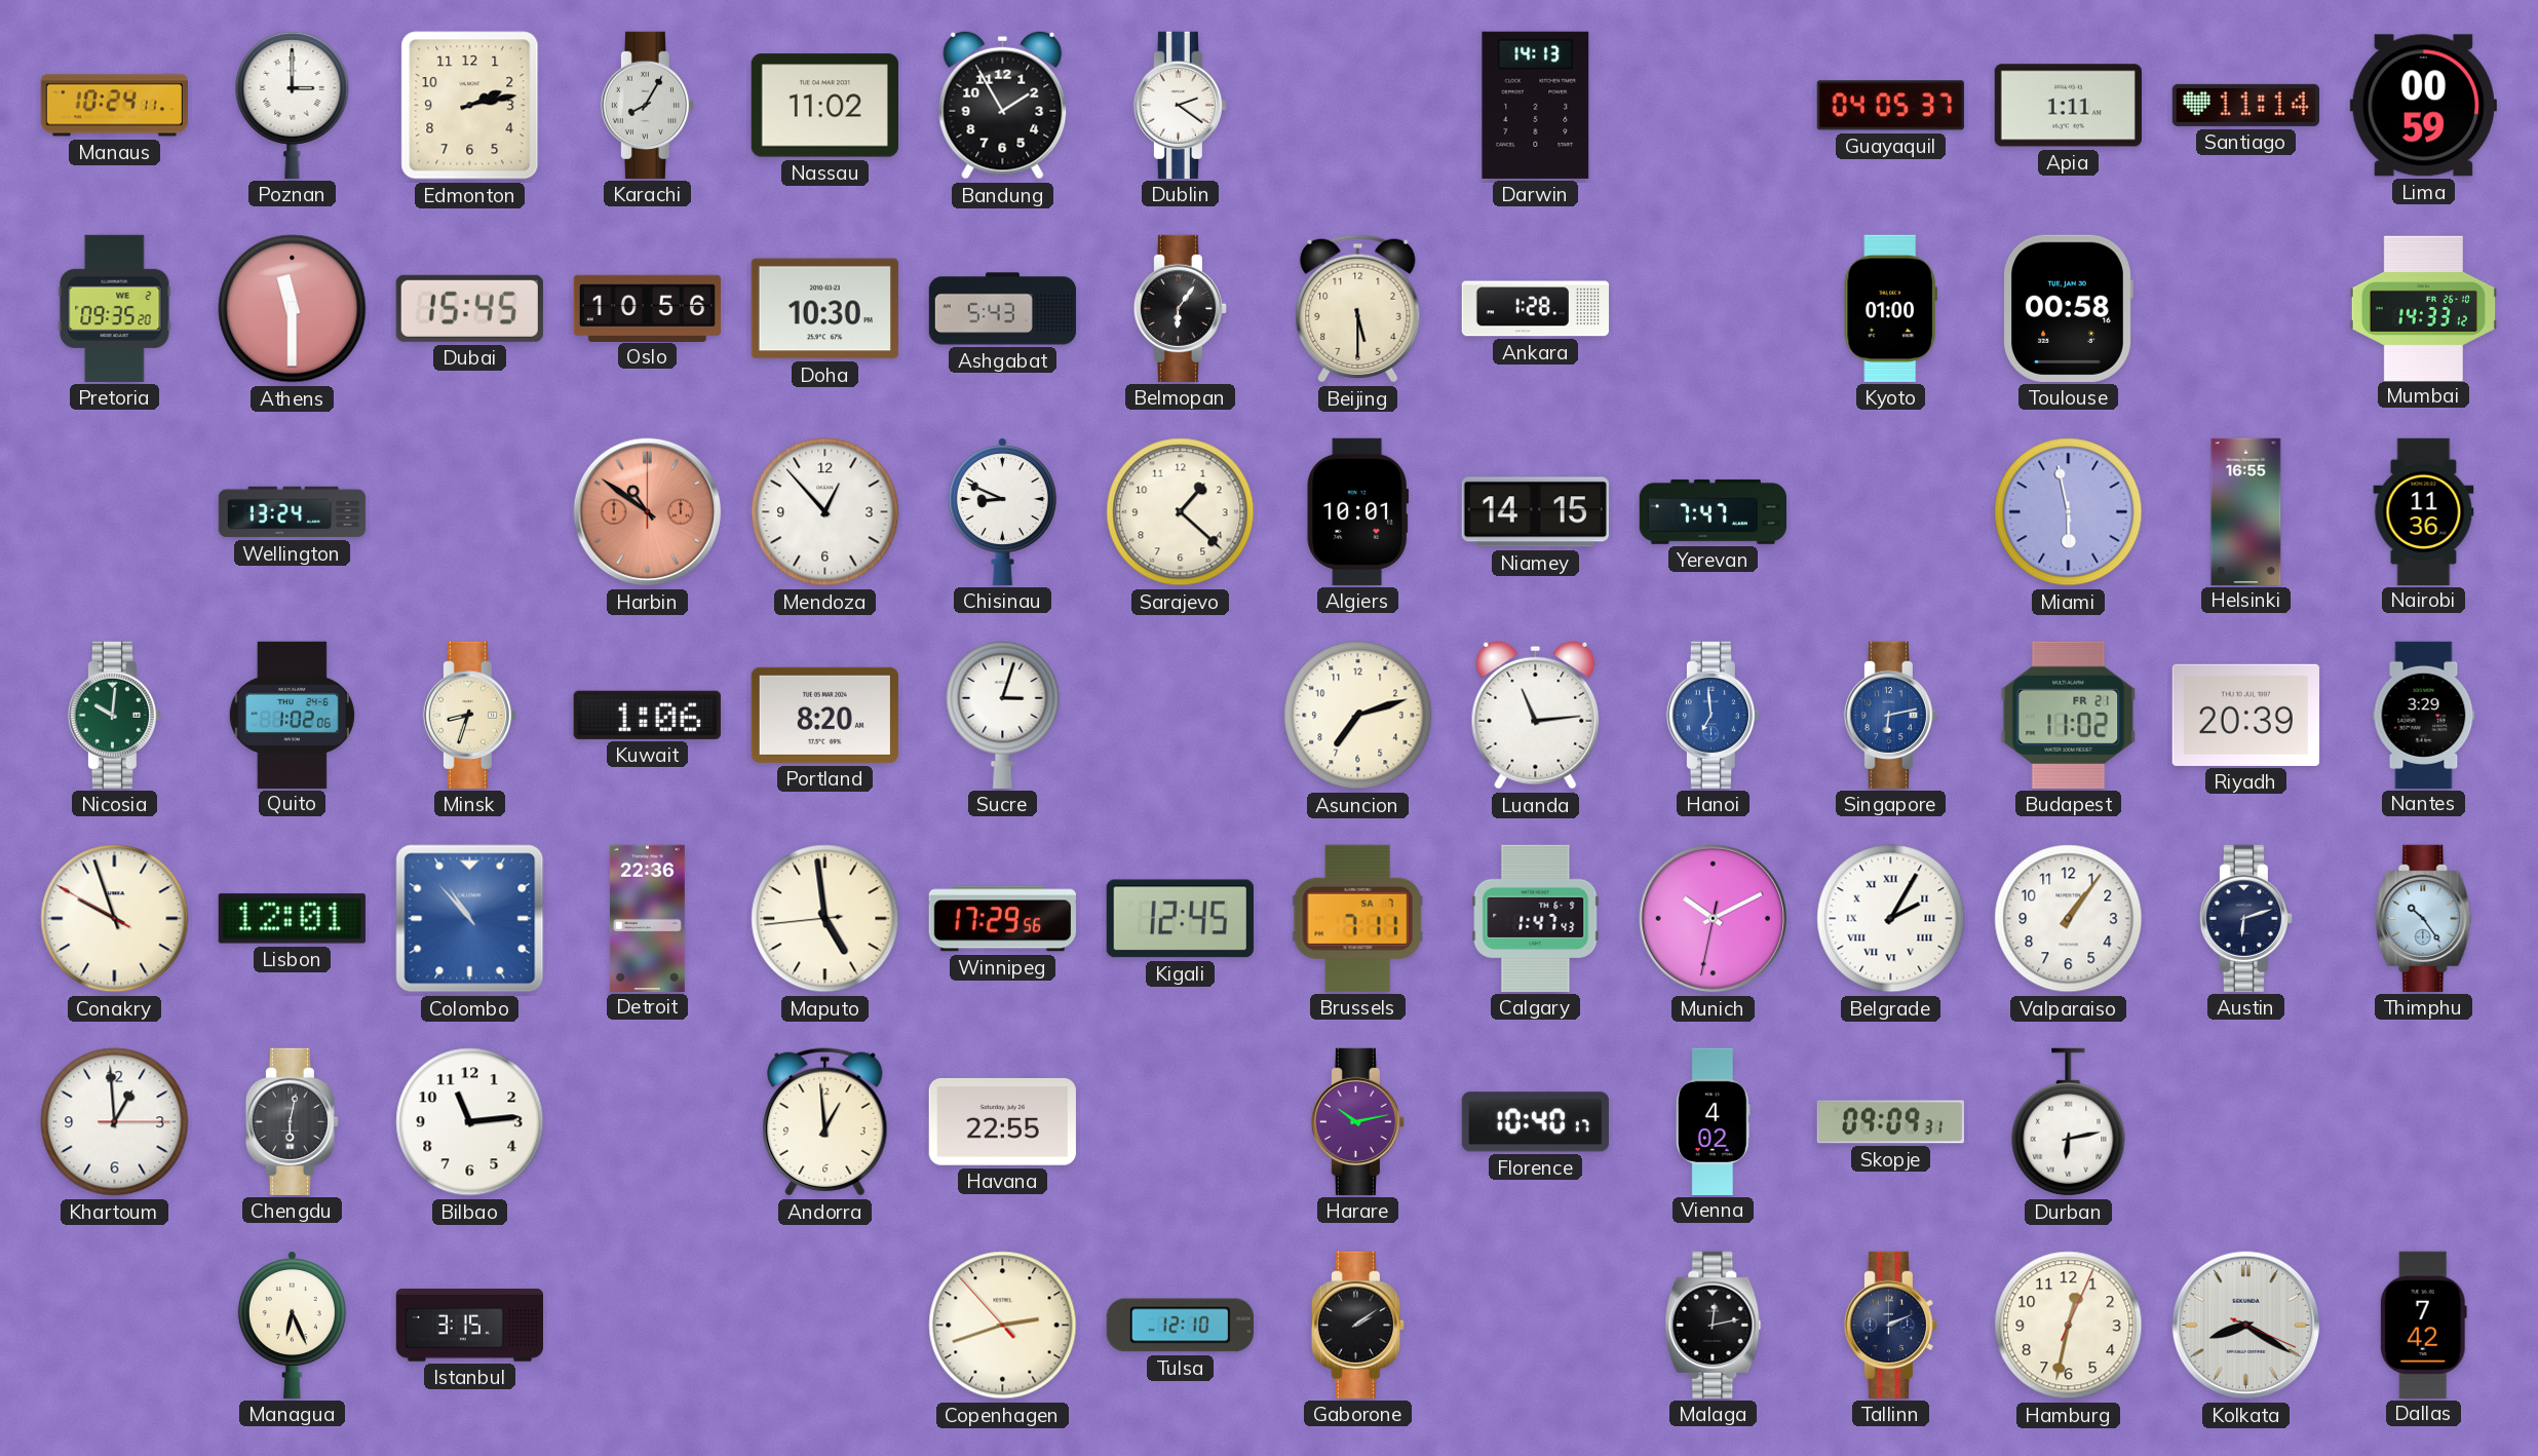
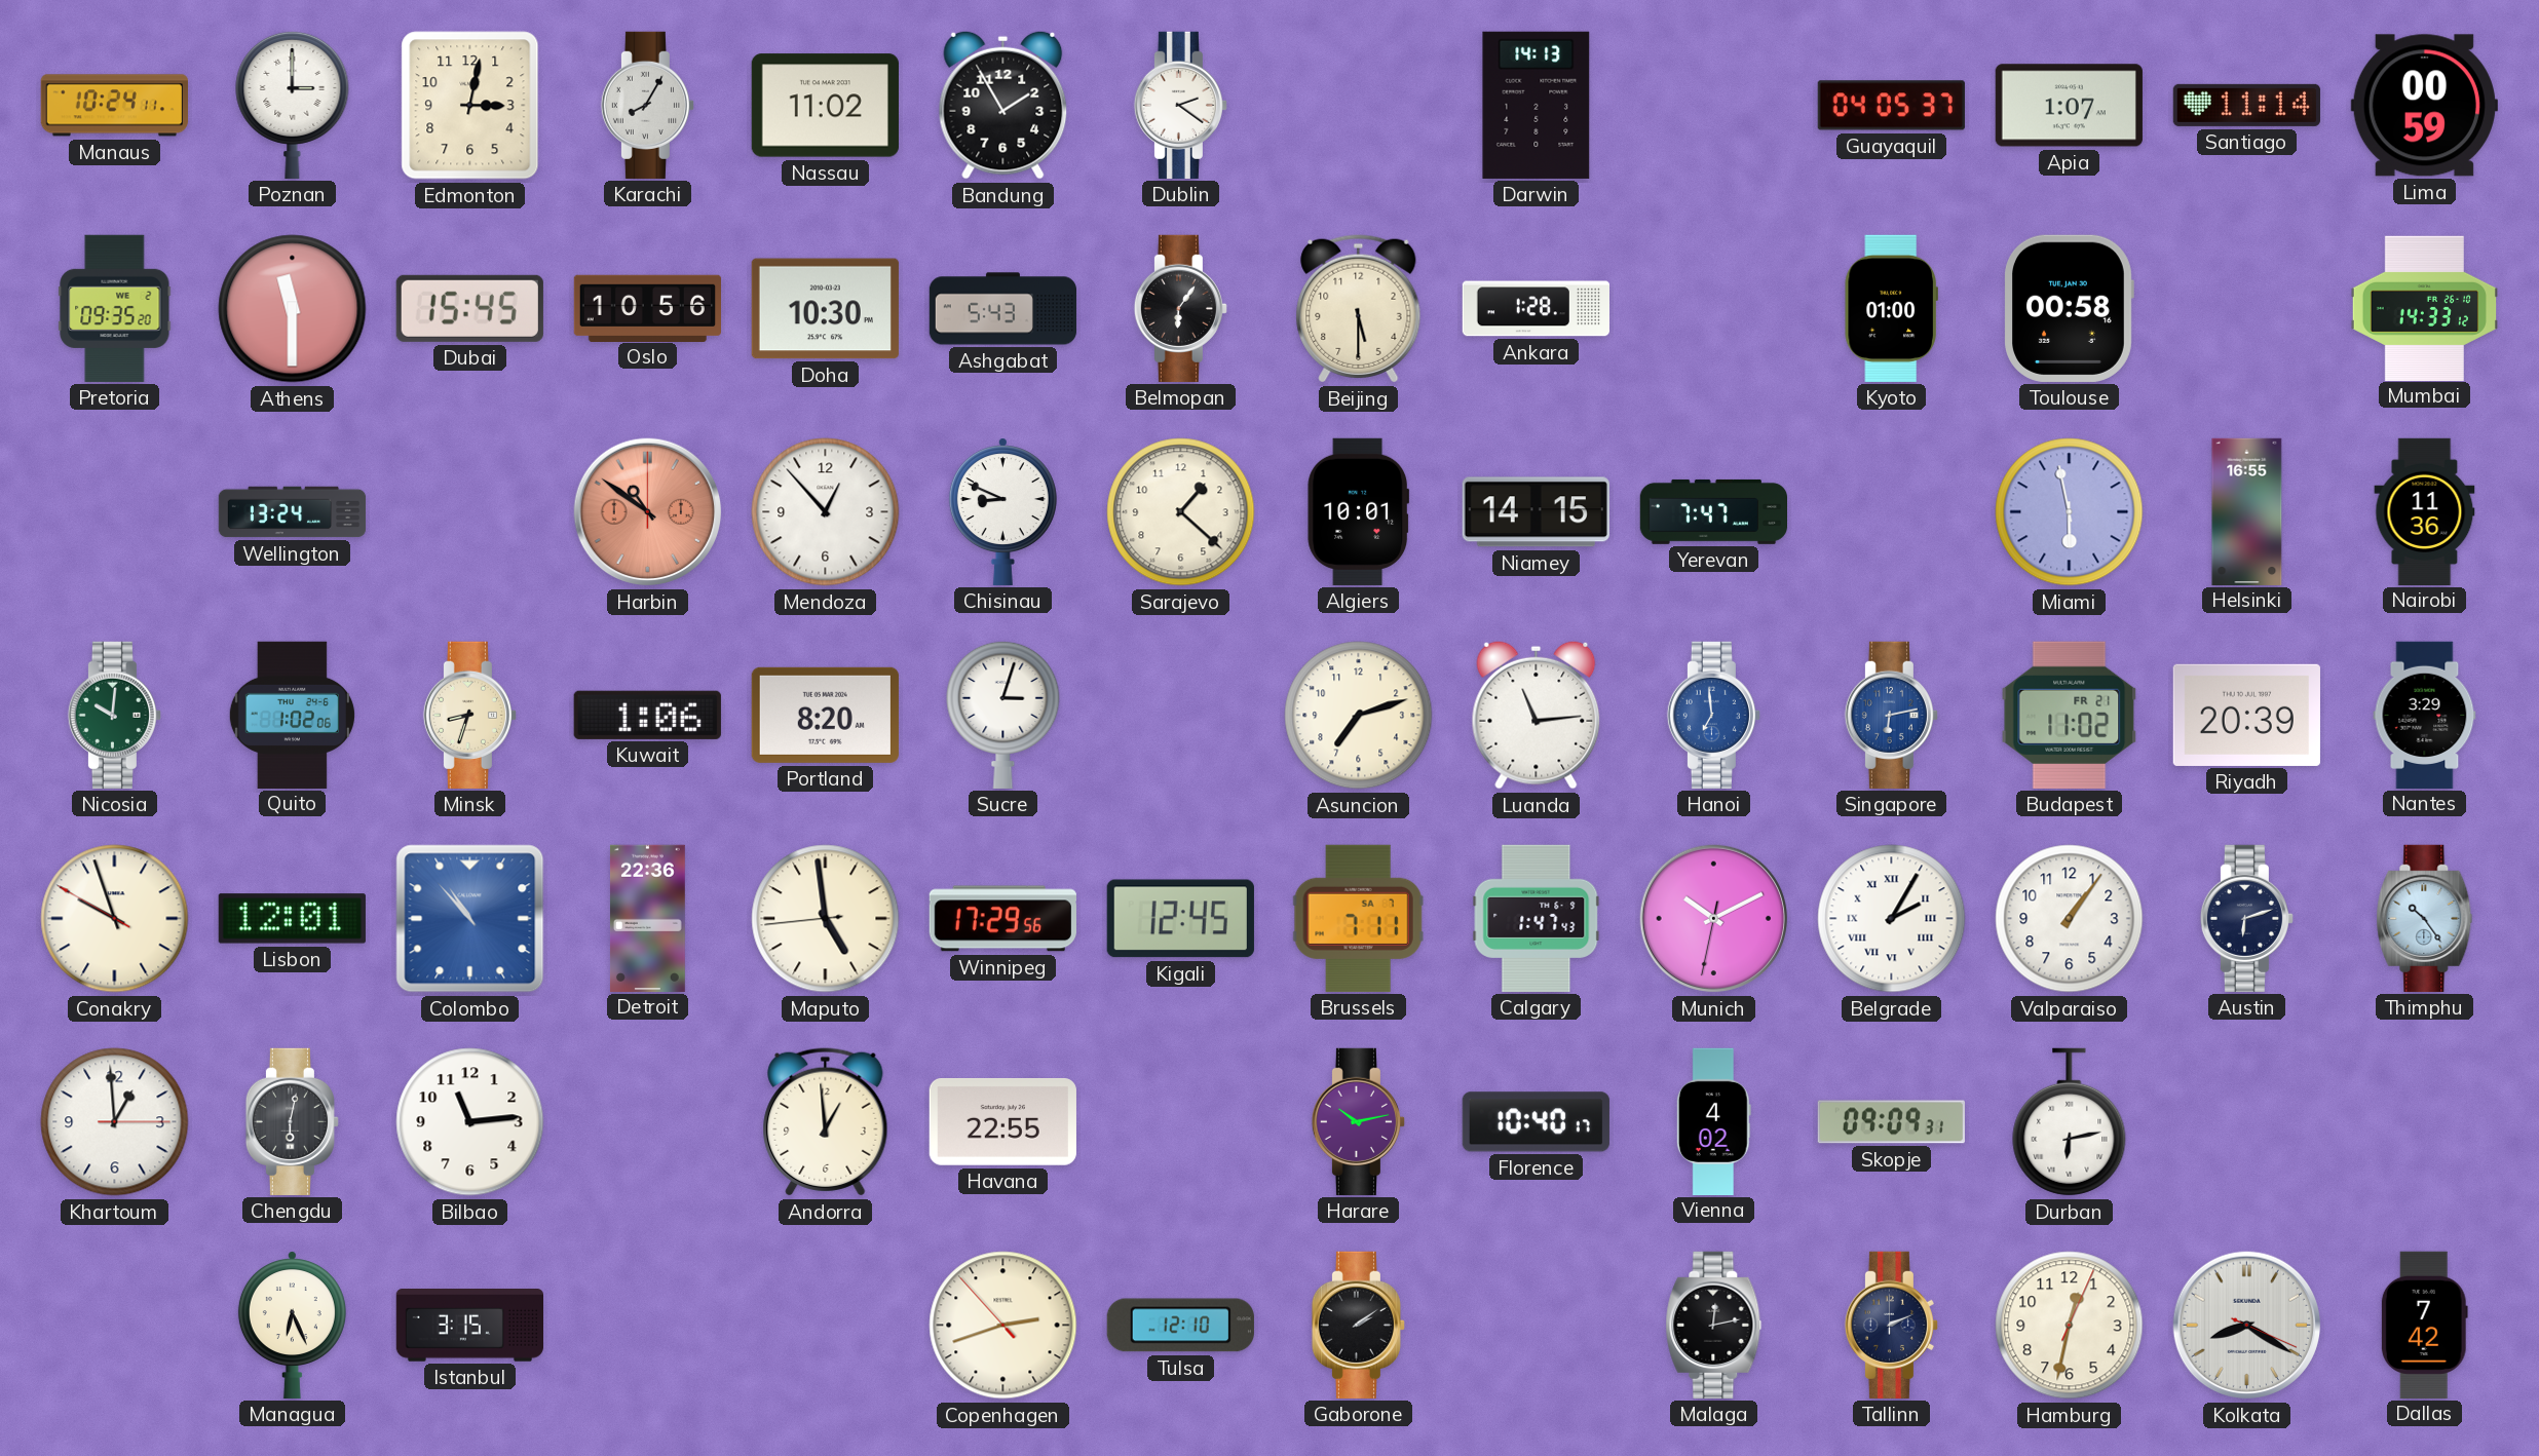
Edmonton: 2:13 -> 3:02 (470, 106)
Apia: 1:11 -> 1:07 (2069, 106)
